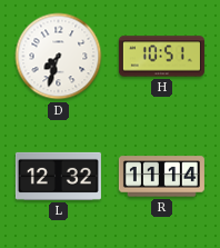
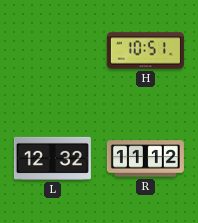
D: 7:33 -> none (59, 57)
R: 11:14 -> 11:12 (145, 159)
